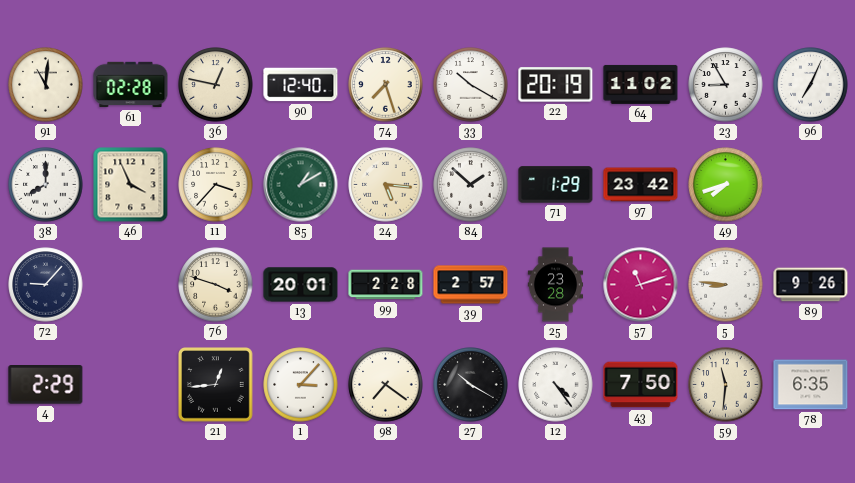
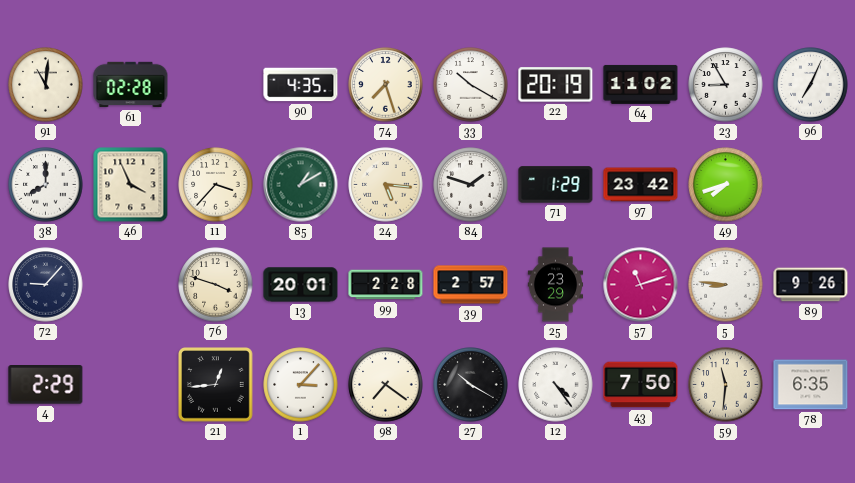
36: 12:47 -> none (216, 85)
90: 12:40 -> 4:35 (301, 85)
84: 1:52 -> 1:48 (471, 185)
25: 23:28 -> 23:29 (556, 285)
